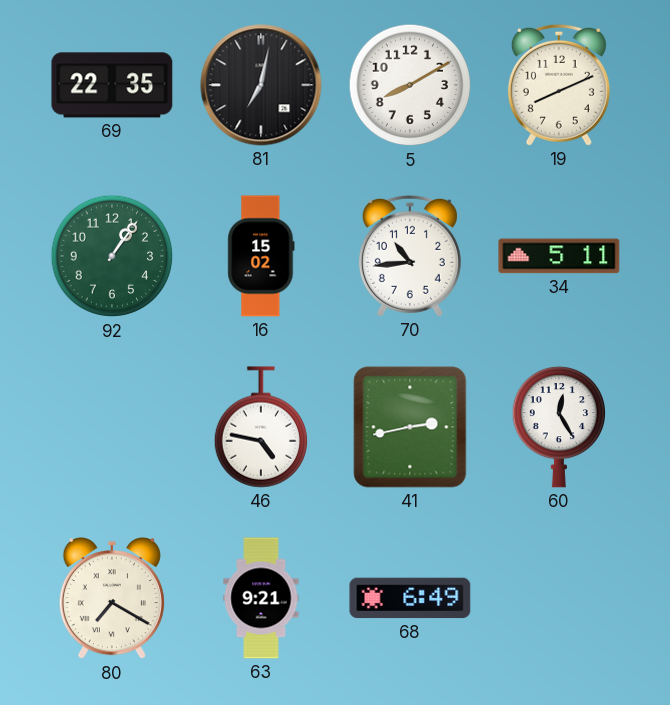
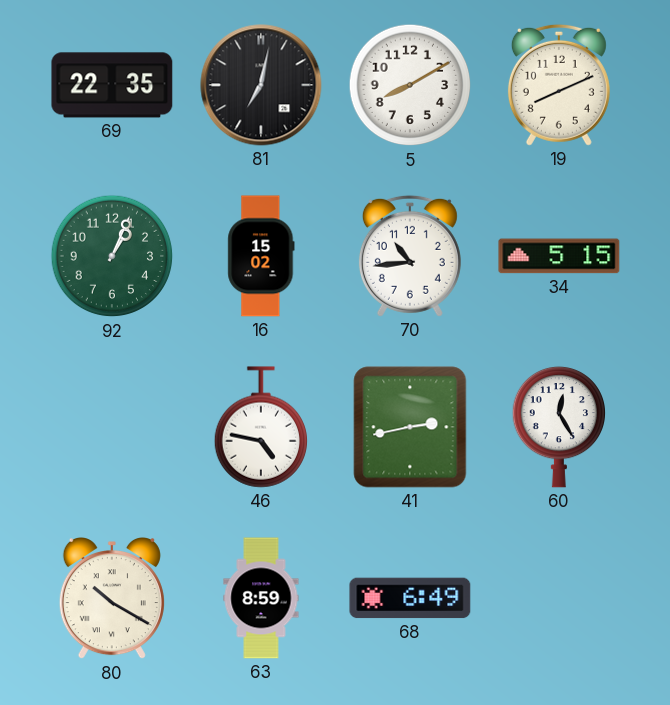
92: 1:06 -> 1:04 (112, 256)
34: 5:11 -> 5:15 (559, 256)
80: 7:20 -> 10:20 (112, 598)
63: 9:21 -> 8:59 (261, 598)
